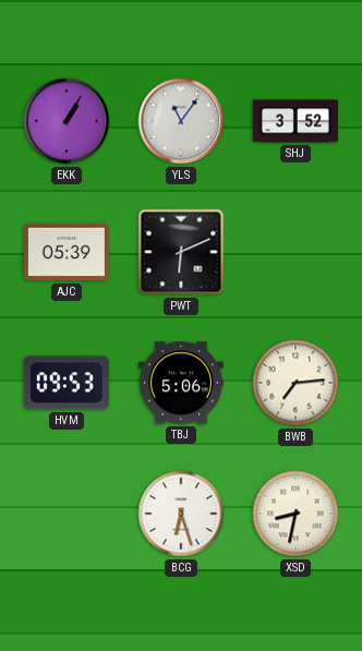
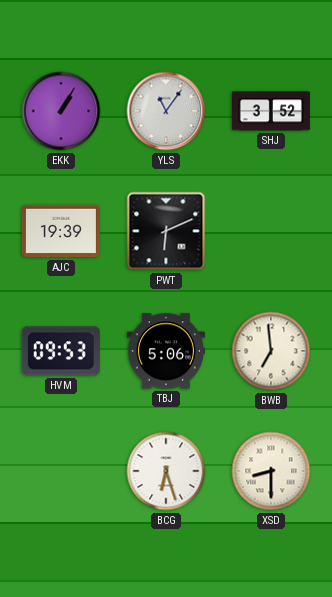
AJC: 05:39 -> 19:39 (61, 231)
BWB: 7:14 -> 6:59 (271, 351)
XSD: 8:32 -> 8:30 (271, 471)
